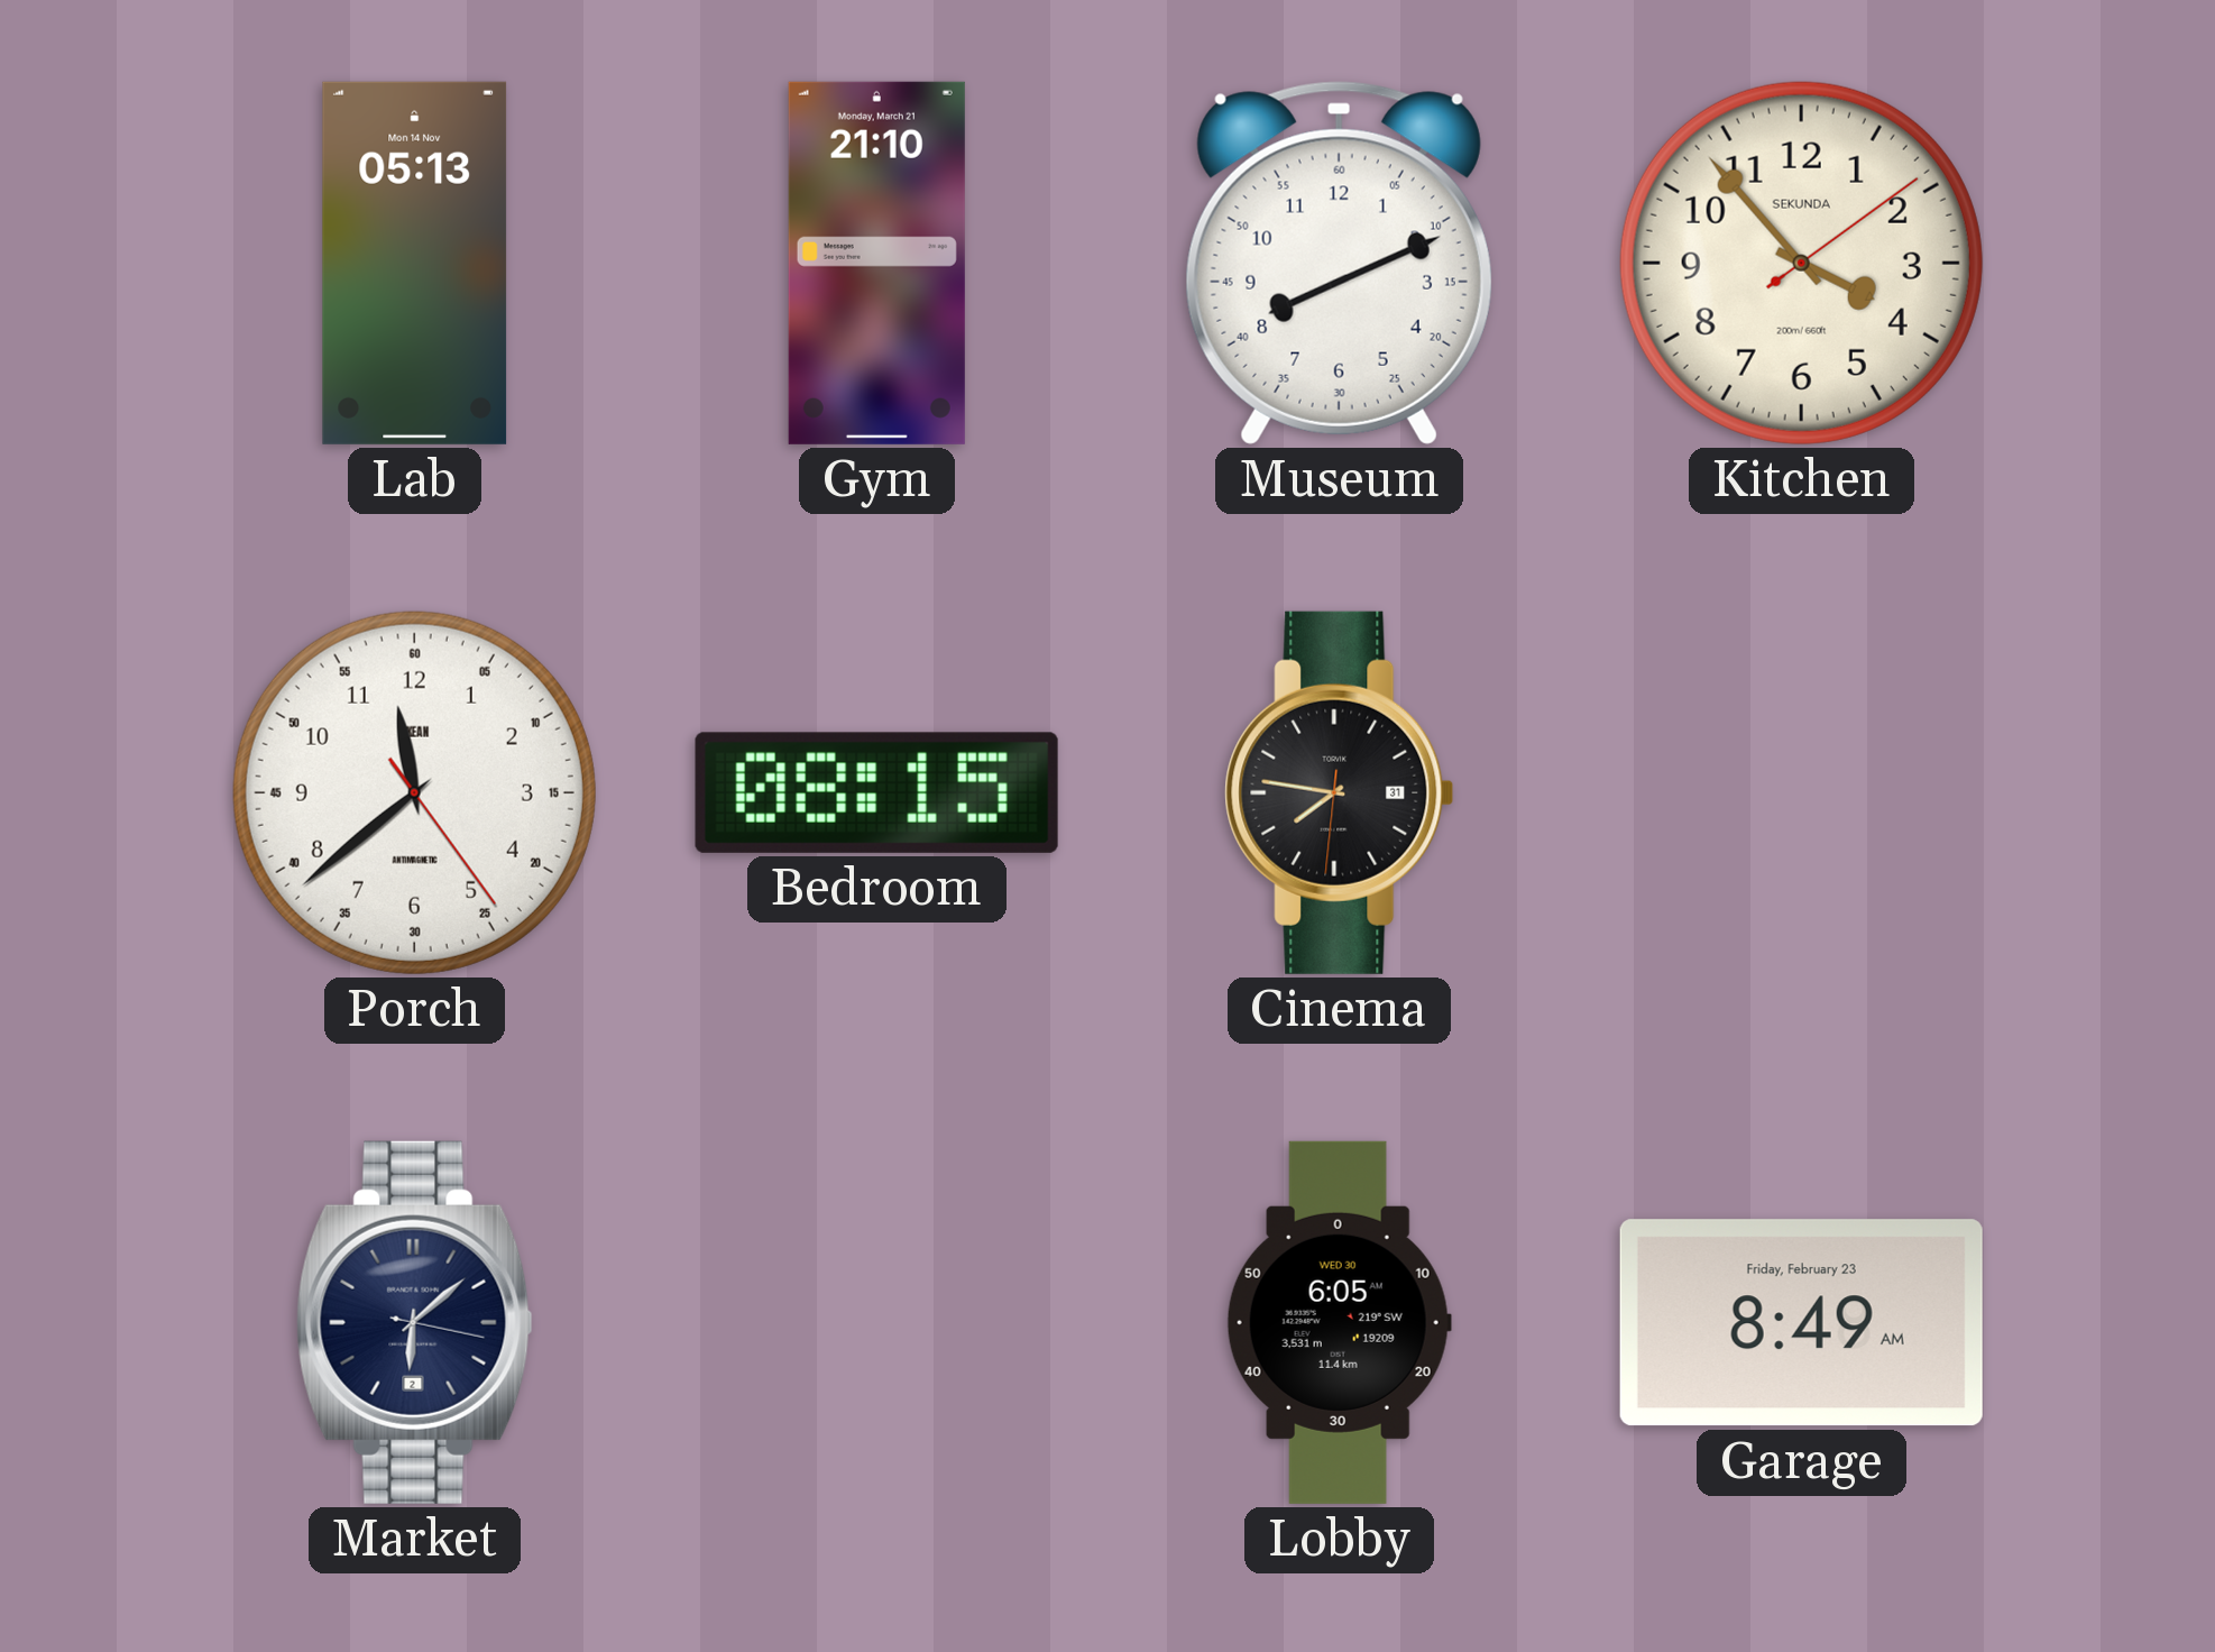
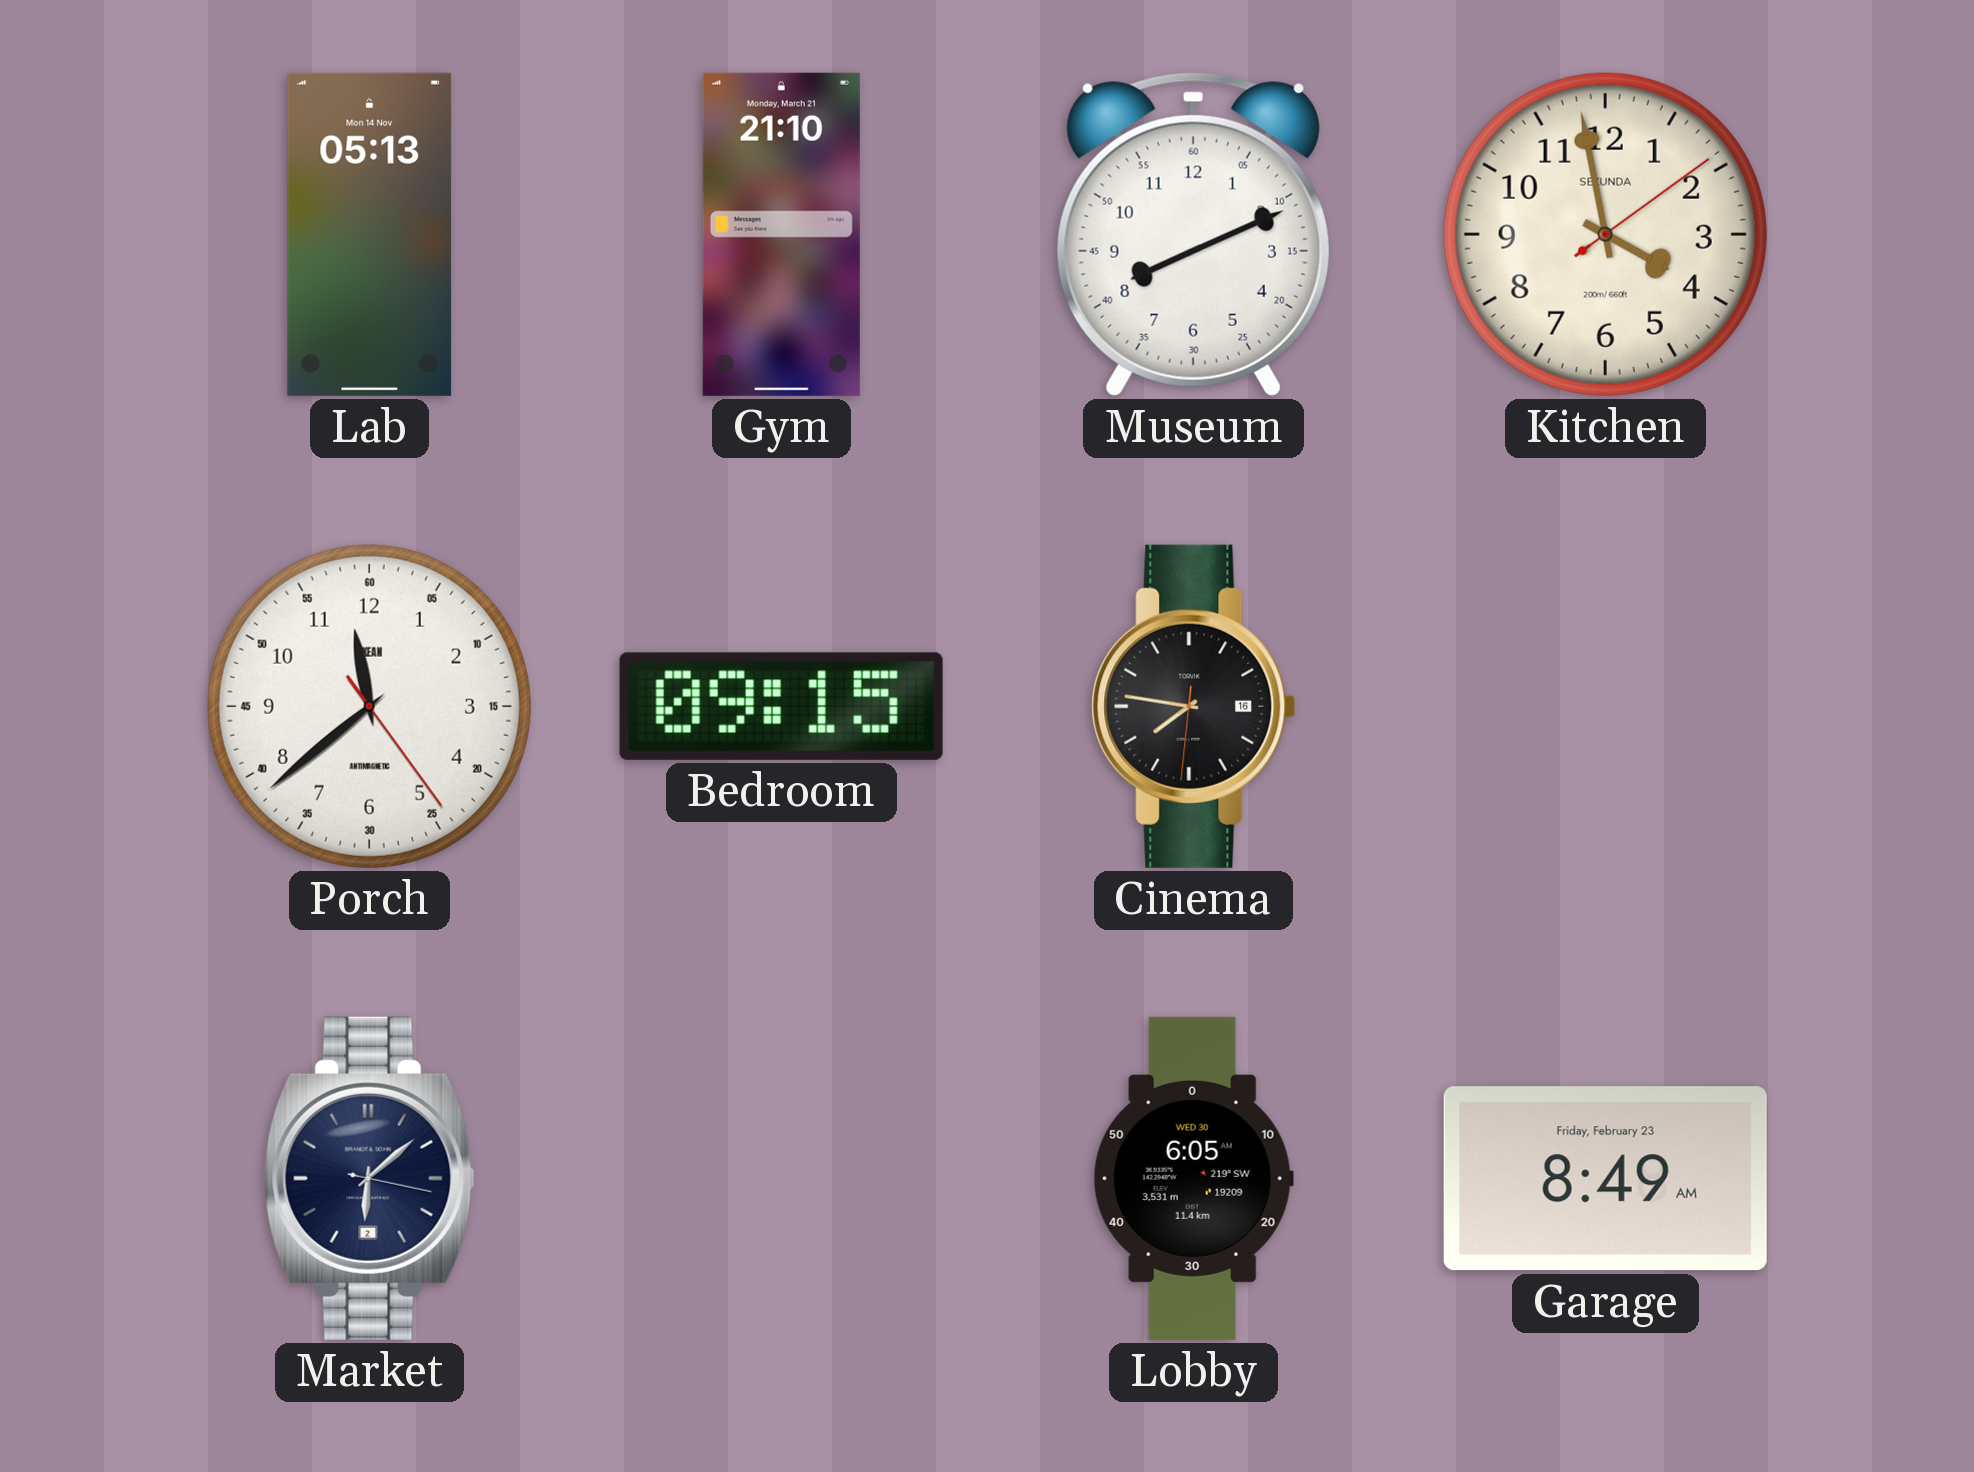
Kitchen: 3:53 -> 3:58 (1605, 234)
Bedroom: 08:15 -> 09:15 (781, 706)
Cinema date: 31 -> 16 (1194, 706)
